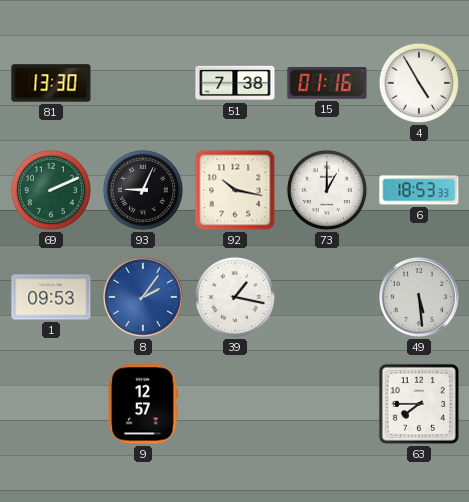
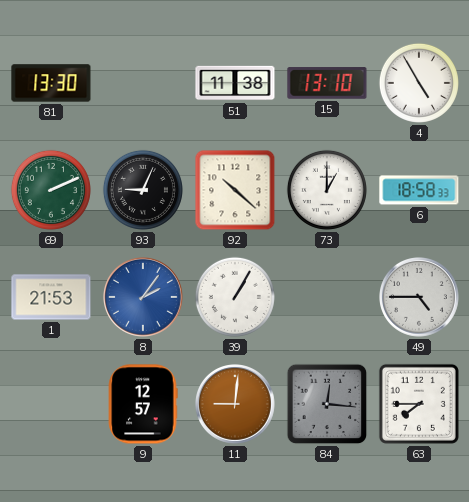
51: 7:38 -> 11:38 (235, 83)
15: 01:16 -> 13:10 (327, 83)
92: 10:17 -> 10:22 (235, 190)
6: 18:53 -> 18:58 (419, 190)
1: 09:53 -> 21:53 (51, 297)
39: 1:17 -> 1:05 (235, 297)
49: 5:29 -> 4:45 (420, 298)
11: none -> 9:01 (236, 405)
84: none -> 12:16 (327, 404)
